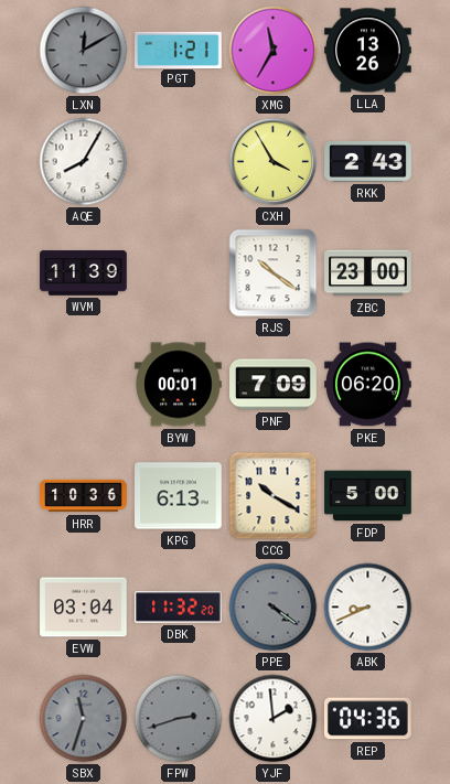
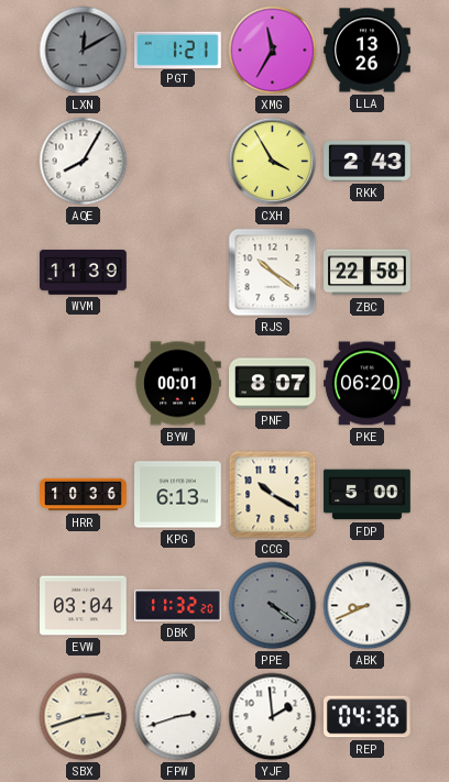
ZBC: 23:00 -> 22:58 (368, 273)
PNF: 7:09 -> 8:07 (273, 384)
SBX: 11:33 -> 2:42 (84, 717)
SBX dial: grey -> cream (84, 717)
FPW dial: grey -> white (178, 717)
